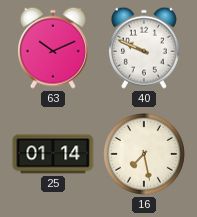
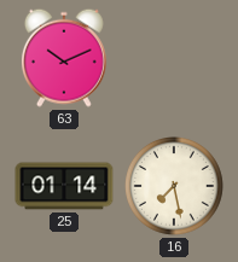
40: 9:49 -> none (144, 48)
